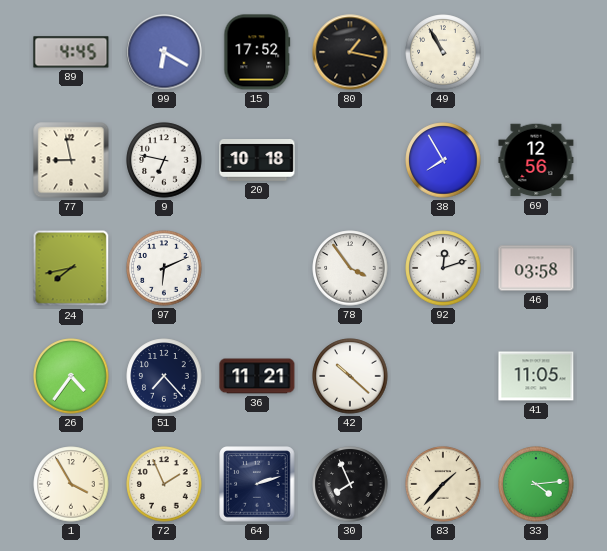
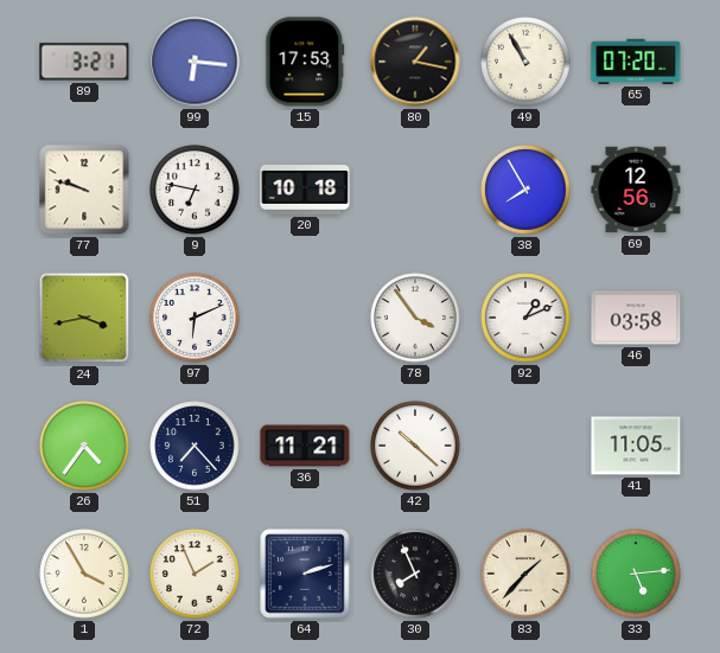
89: 4:45 -> 3:21 (84, 62)
99: 6:20 -> 6:16 (195, 62)
15: 17:52 -> 17:53 (305, 62)
65: none -> 07:20 (636, 62)
77: 8:58 -> 9:48 (84, 190)
24: 7:43 -> 3:43 (84, 318)
92: 12:12 -> 1:11 (525, 318)
33: 4:14 -> 5:14 (636, 574)
